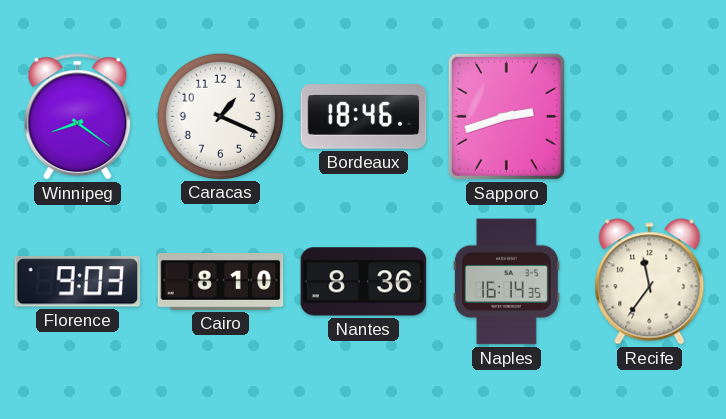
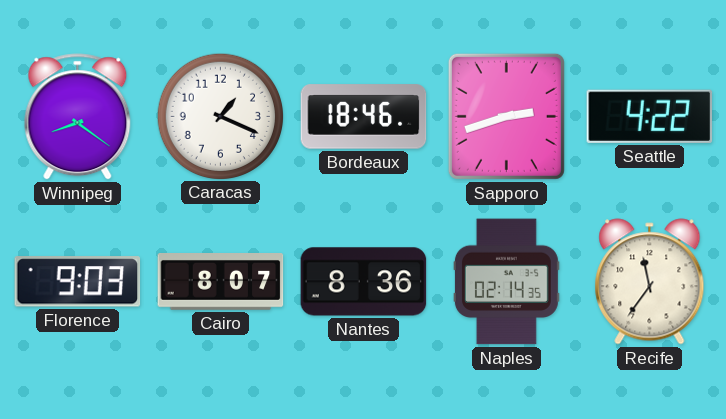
Seattle: none -> 4:22 (650, 116)
Cairo: 8:10 -> 8:07 (221, 282)
Naples: 16:14 -> 02:14 (506, 282)
